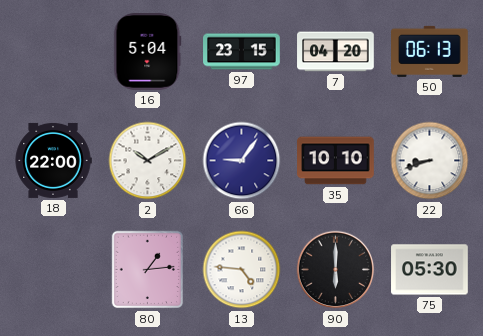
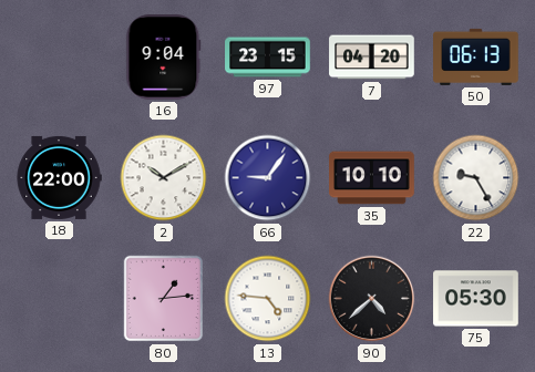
16: 5:04 -> 9:04 (164, 58)
22: 8:42 -> 9:25 (476, 178)
90: 6:00 -> 4:38 (372, 299)
